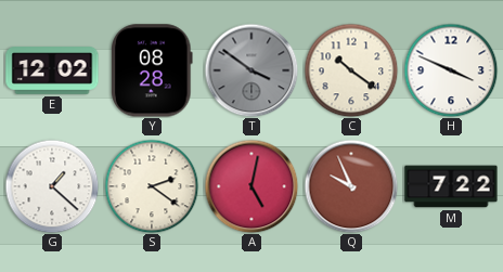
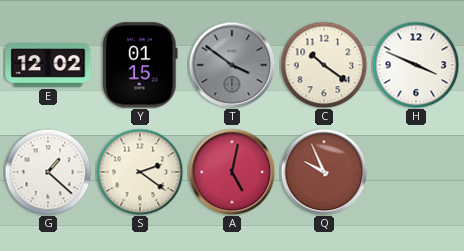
Y: 08:28 -> 01:15 (141, 65)
M: 7:22 -> none (451, 186)
